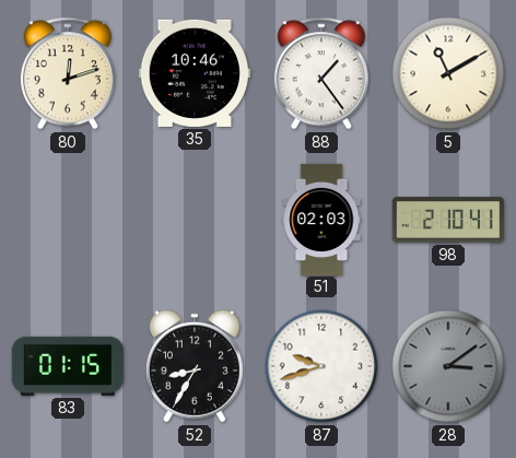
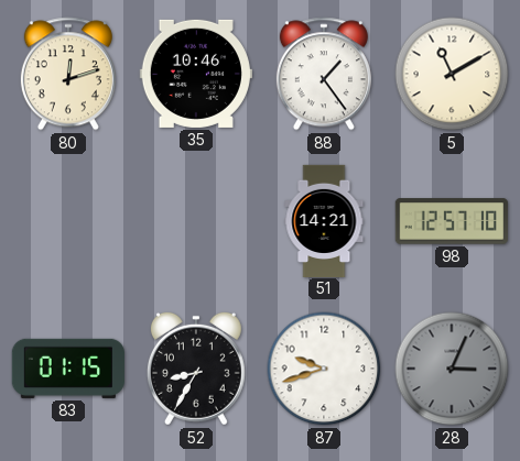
51: 02:03 -> 14:21 (324, 220)
98: 2:10 -> 12:57 (452, 221)
28: 3:09 -> 3:04 (452, 369)
